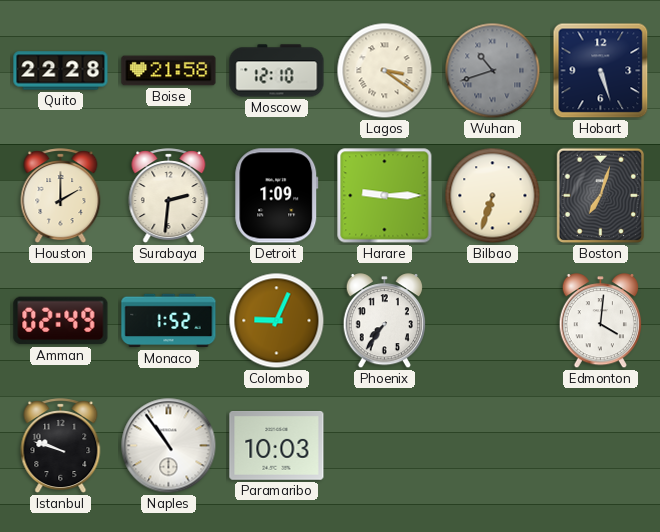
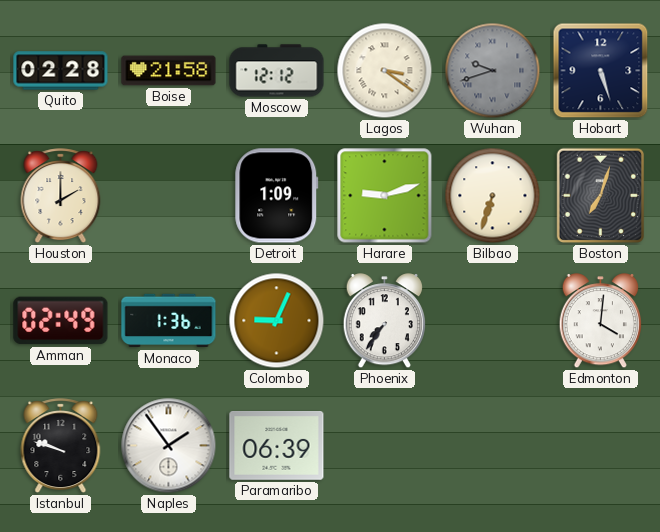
Quito: 22:28 -> 02:28 (61, 71)
Moscow: 12:10 -> 12:12 (277, 71)
Wuhan: 10:42 -> 9:42 (493, 71)
Surabaya: 2:31 -> none (169, 196)
Harare: 9:15 -> 9:12 (385, 196)
Monaco: 1:52 -> 1:36 (169, 321)
Naples: 10:54 -> 1:54 (169, 446)
Paramaribo: 10:03 -> 06:39 (277, 446)
